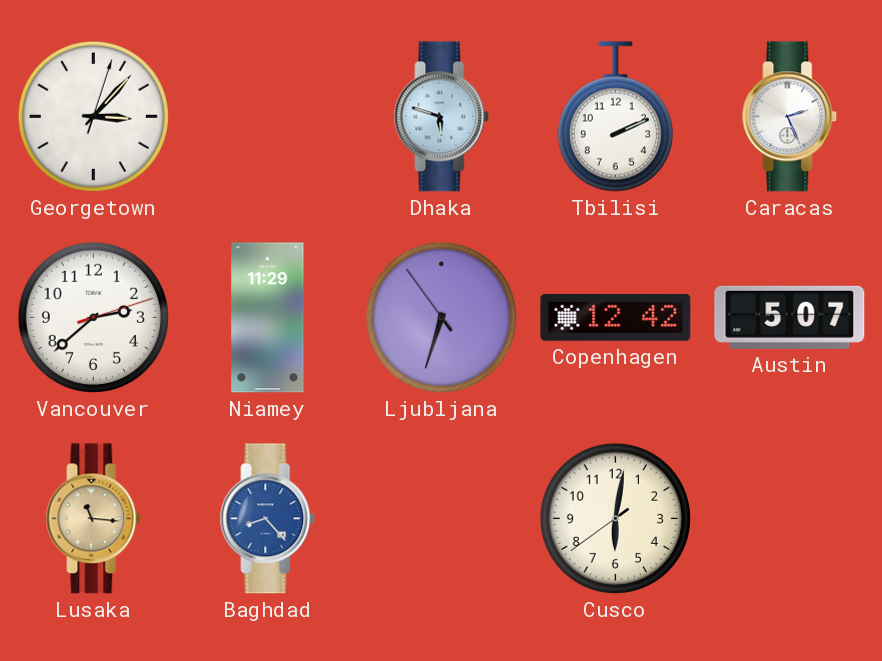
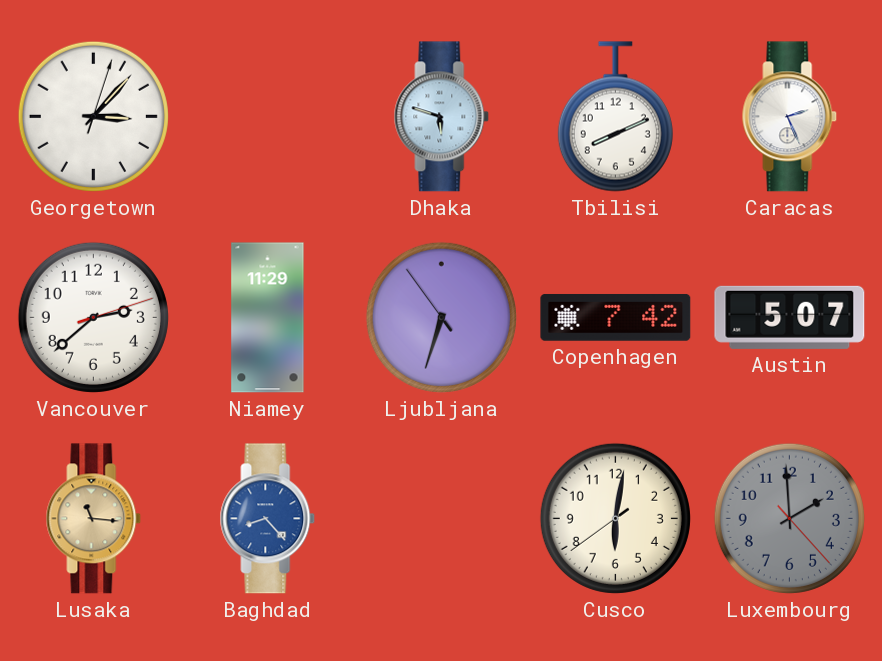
Tbilisi: 2:11 -> 8:11 (615, 117)
Copenhagen: 12:42 -> 7:42 (616, 318)
Luxembourg: none -> 1:59 (789, 518)
